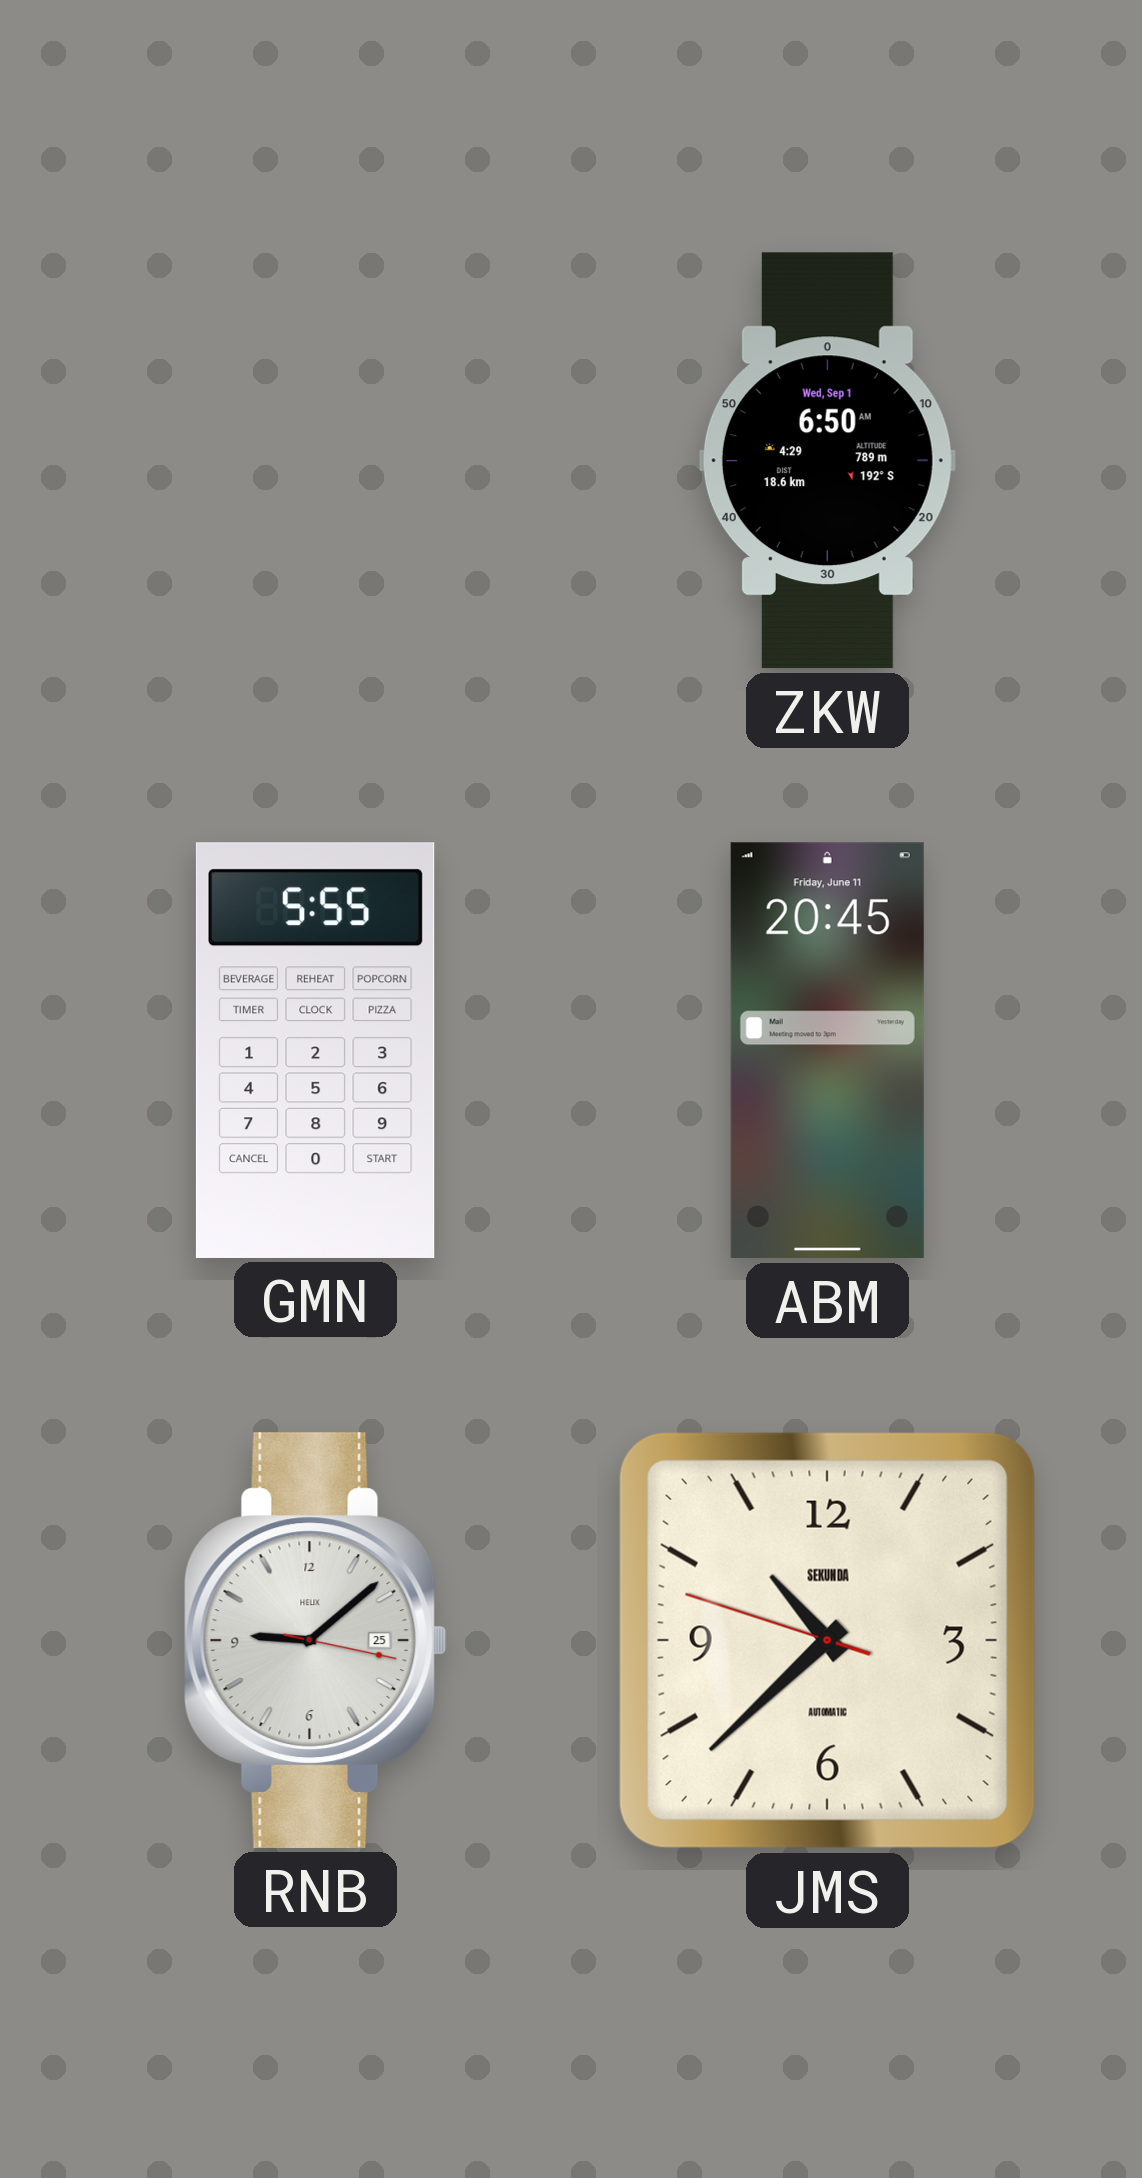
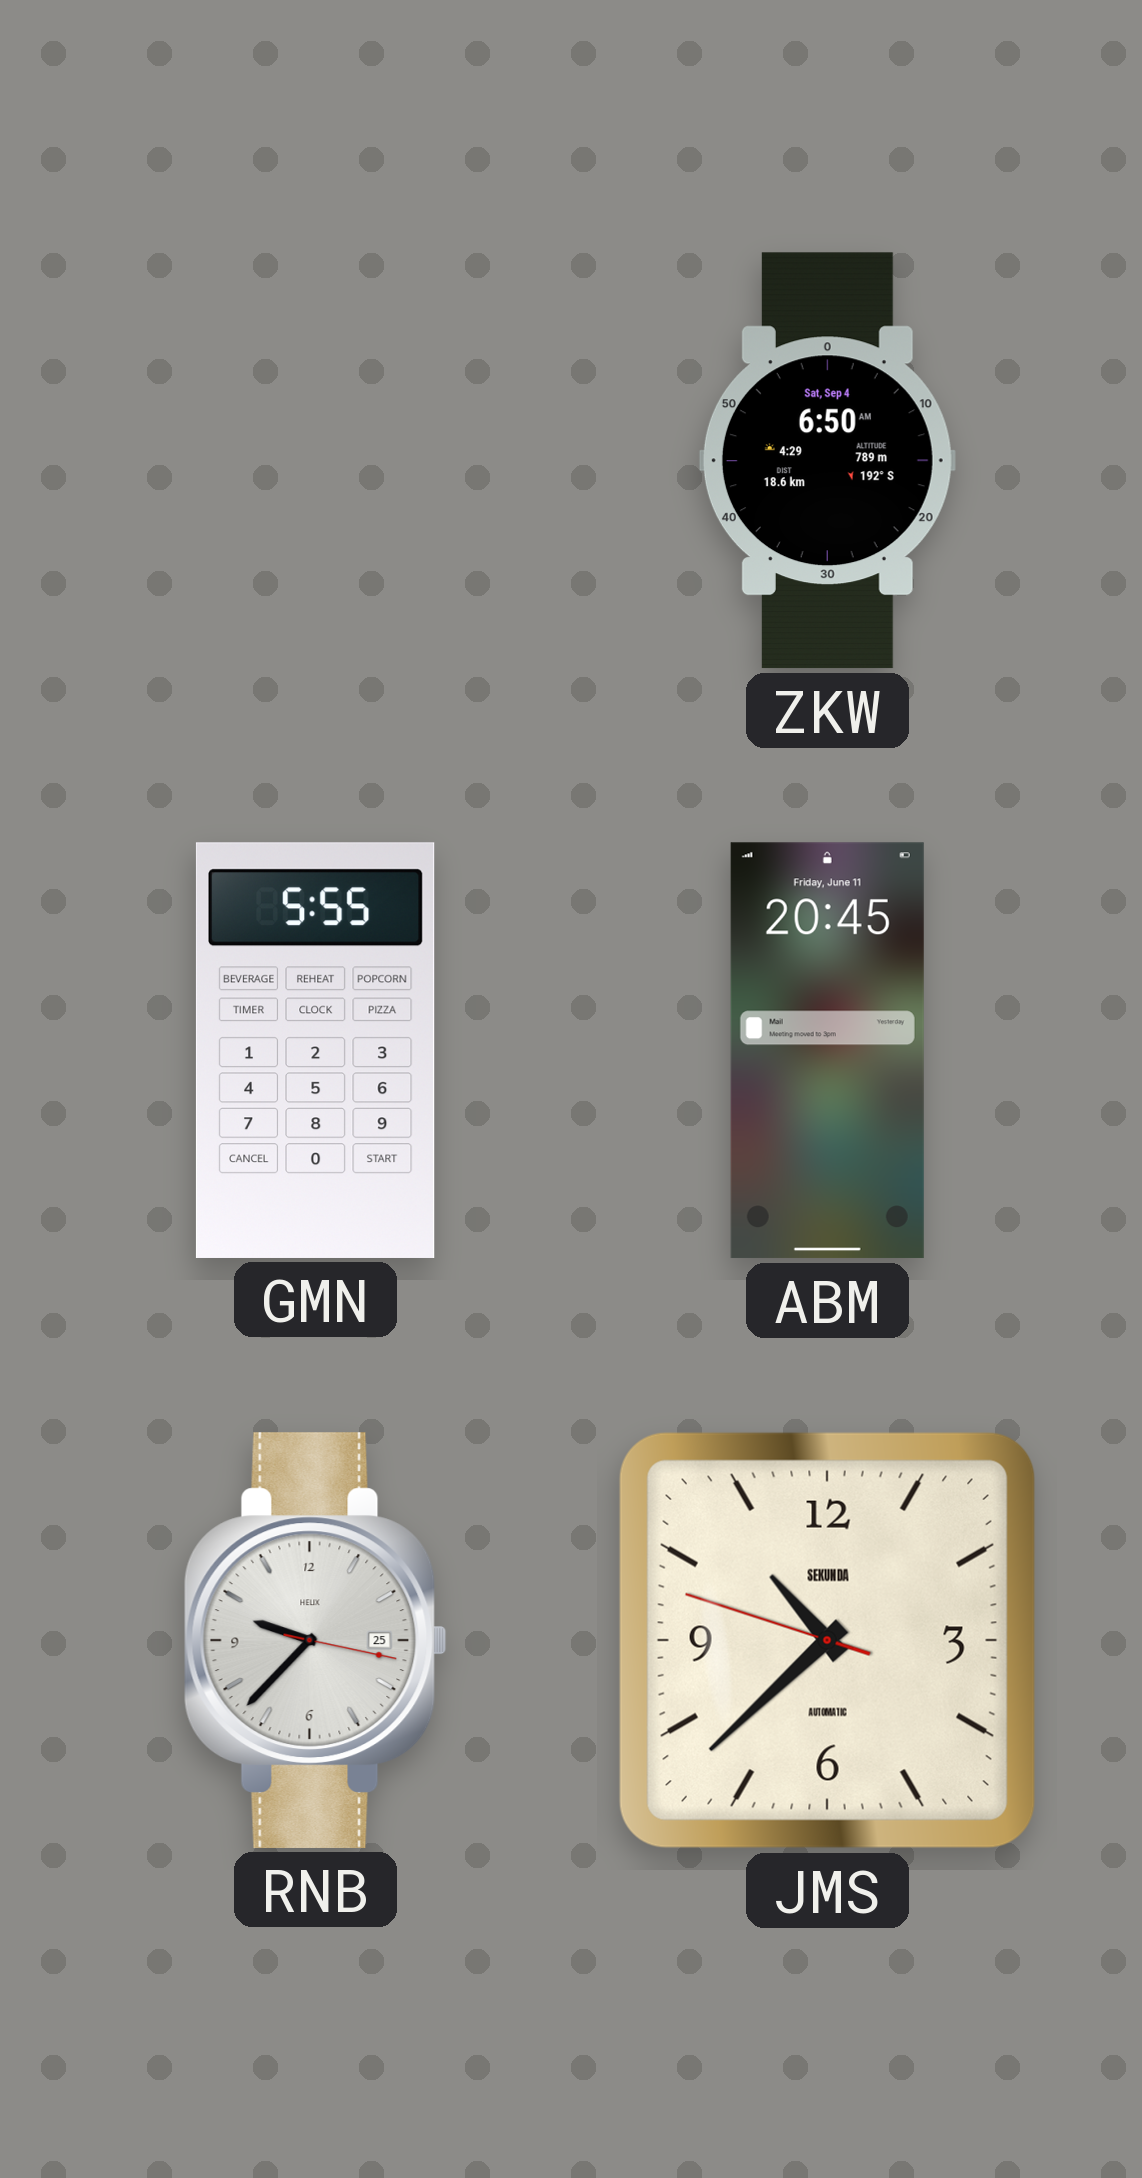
ZKW date: Wed, Sep 1 -> Sat, Sep 4 (827, 461)
RNB: 9:08 -> 9:37 (315, 1640)
